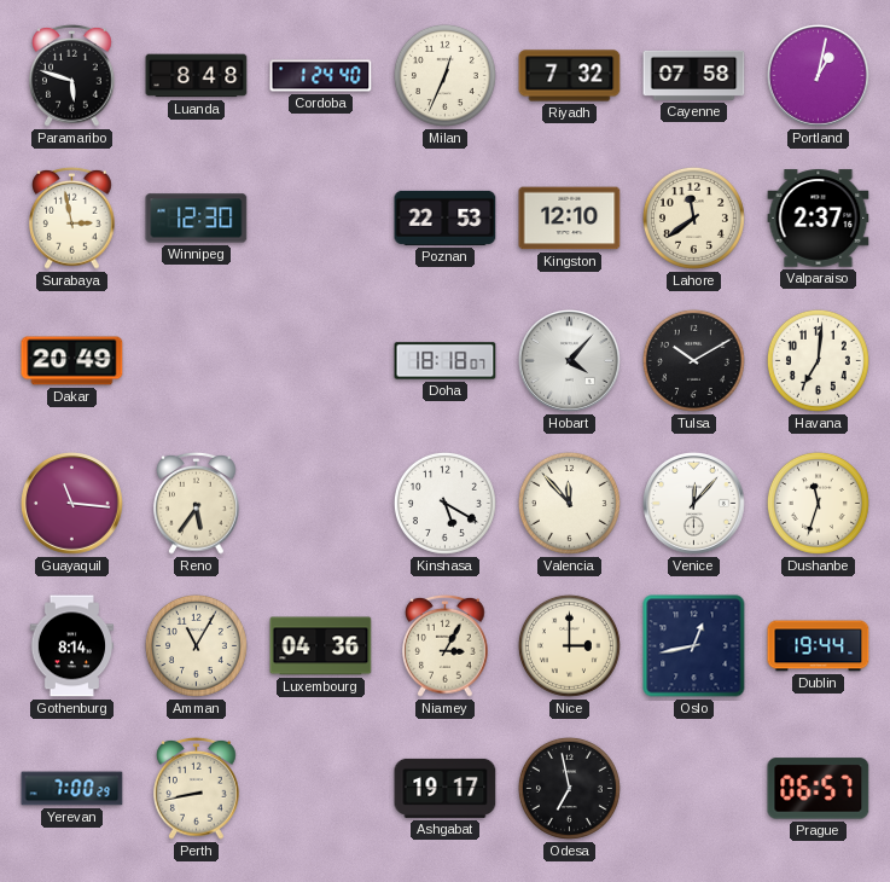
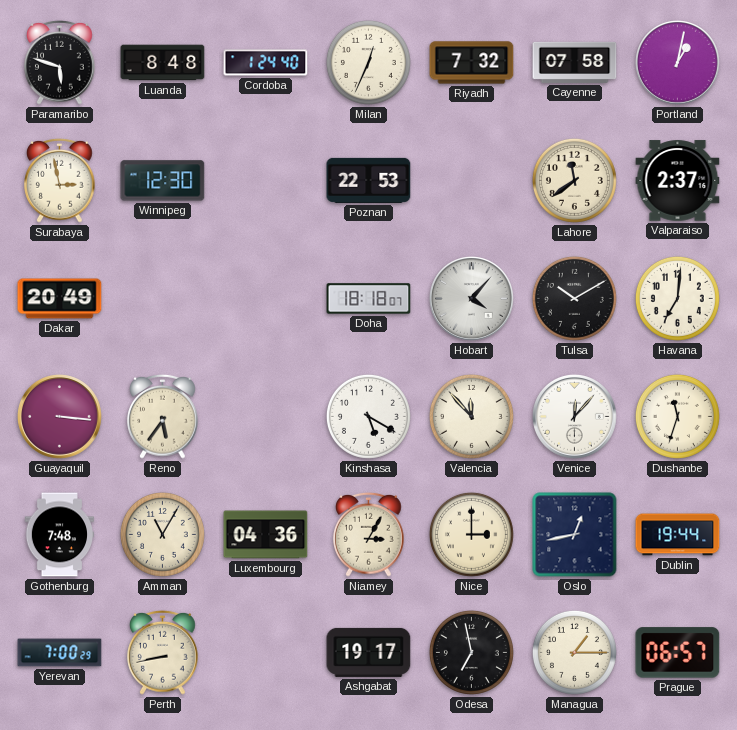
Kingston: 12:10 -> none (570, 219)
Guayaquil: 11:16 -> 3:16 (60, 417)
Gothenburg: 8:14 -> 7:48 (59, 535)
Managua: none -> 1:15 (574, 652)
